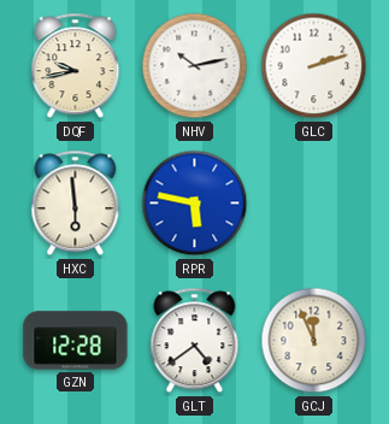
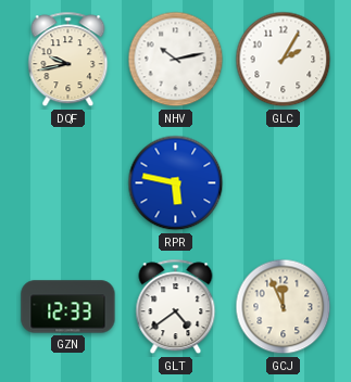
GLC: 2:12 -> 2:05 (284, 60)
HXC: 5:59 -> none (76, 204)
GZN: 12:28 -> 12:33 (68, 307)
